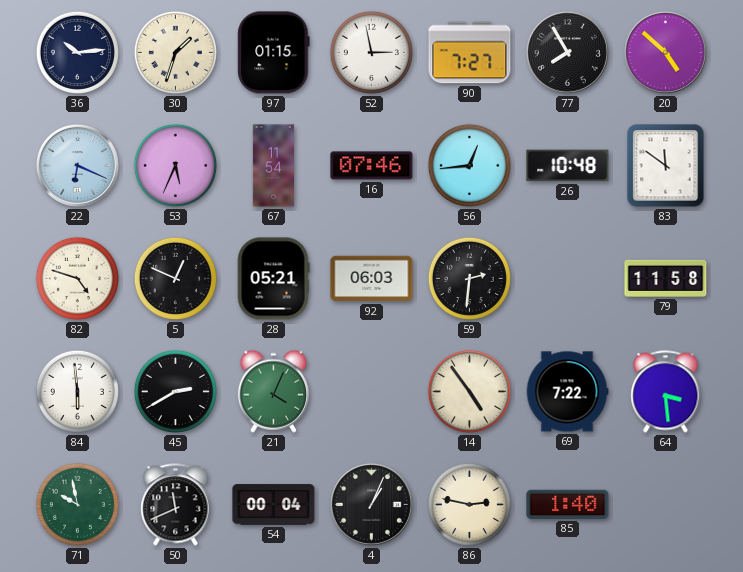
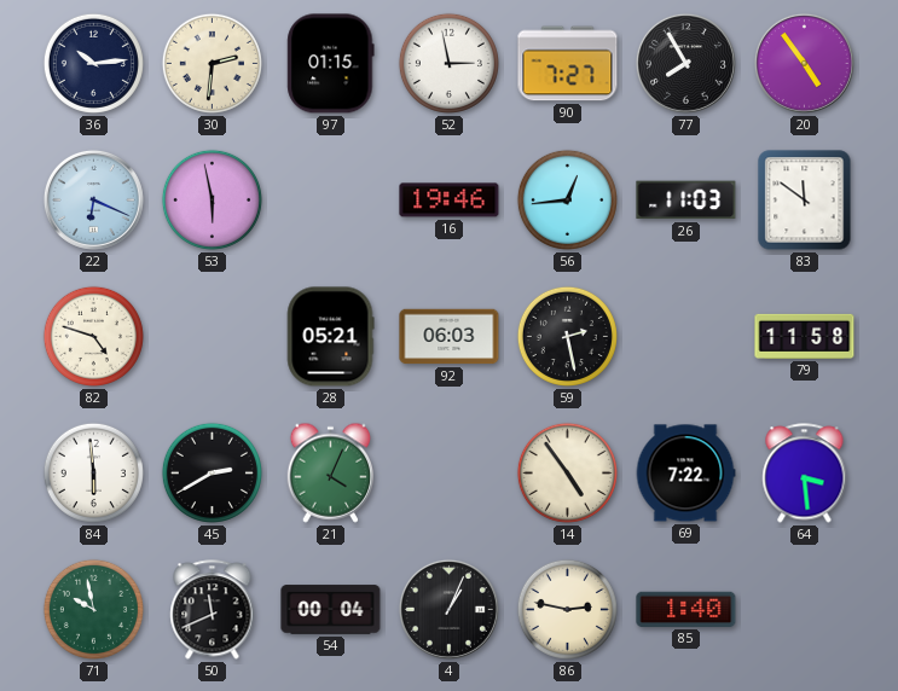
30: 1:33 -> 2:31 (212, 63)
20: 4:52 -> 4:54 (804, 63)
53: 5:34 -> 5:58 (212, 199)
67: 11:54 -> none (274, 166)
16: 07:46 -> 19:46 (450, 201)
26: 10:48 -> 11:03 (686, 201)
5: 12:49 -> none (175, 278)
59: 2:31 -> 2:28 (567, 336)
